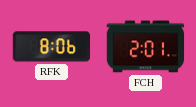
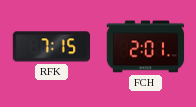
RFK: 8:06 -> 7:15 (52, 47)
